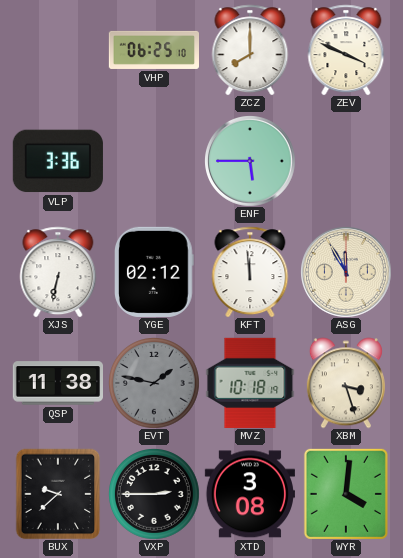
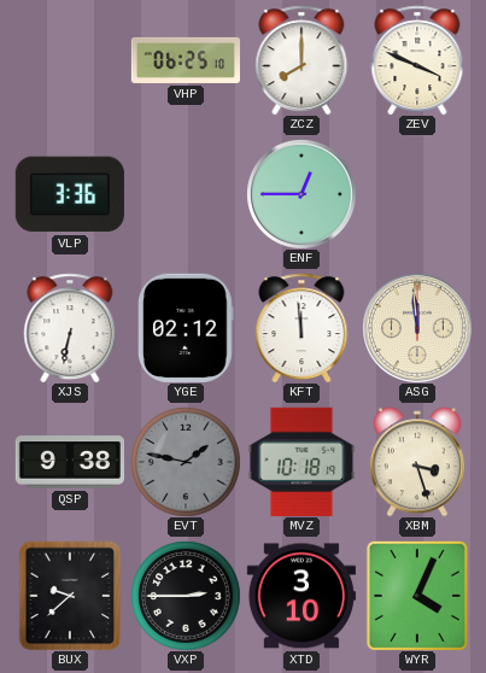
ENF: 5:45 -> 12:45 (301, 194)
ASG: 11:55 -> 11:59 (417, 328)
QSP: 11:38 -> 9:38 (69, 462)
XTD: 3:08 -> 3:10 (301, 596)
WYR: 4:01 -> 4:04 (417, 596)
